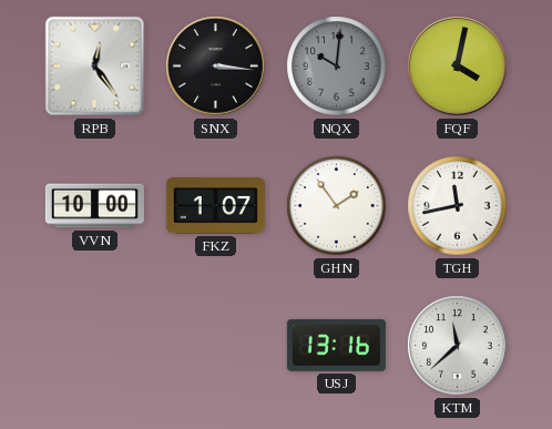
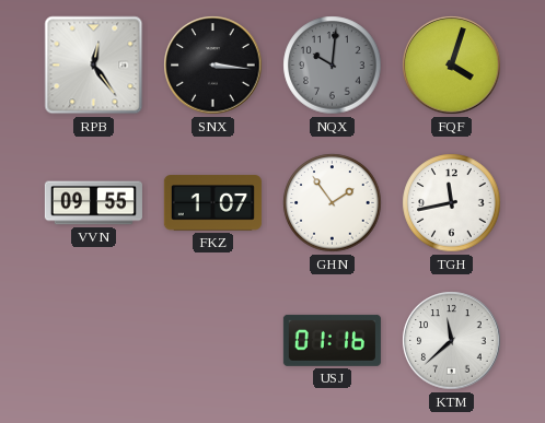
FQF: 4:02 -> 4:03 (452, 66)
VVN: 10:00 -> 09:55 (93, 203)
USJ: 13:16 -> 01:16 (332, 340)
